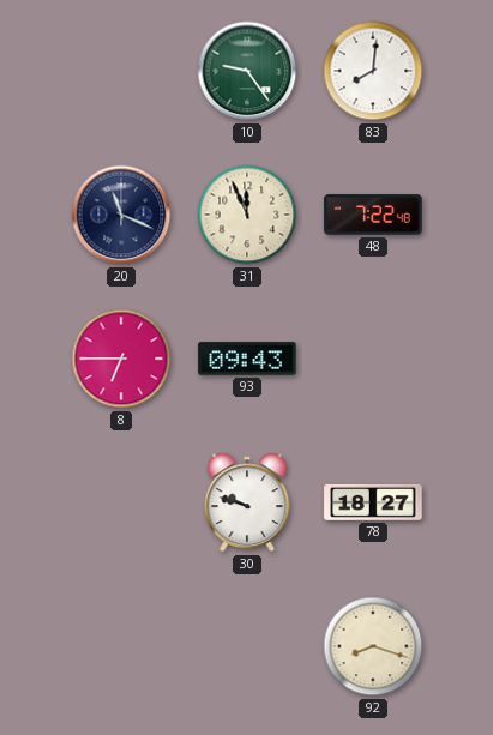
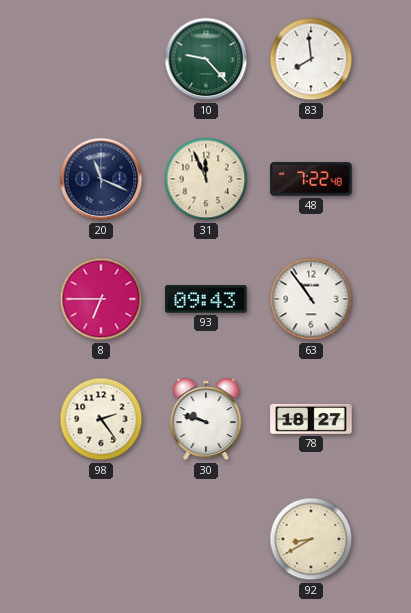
10: 9:24 -> 9:23 (206, 59)
83: 8:01 -> 7:59 (311, 59)
63: none -> 10:54 (311, 299)
98: none -> 2:24 (101, 419)
92: 8:18 -> 8:40 (311, 539)
